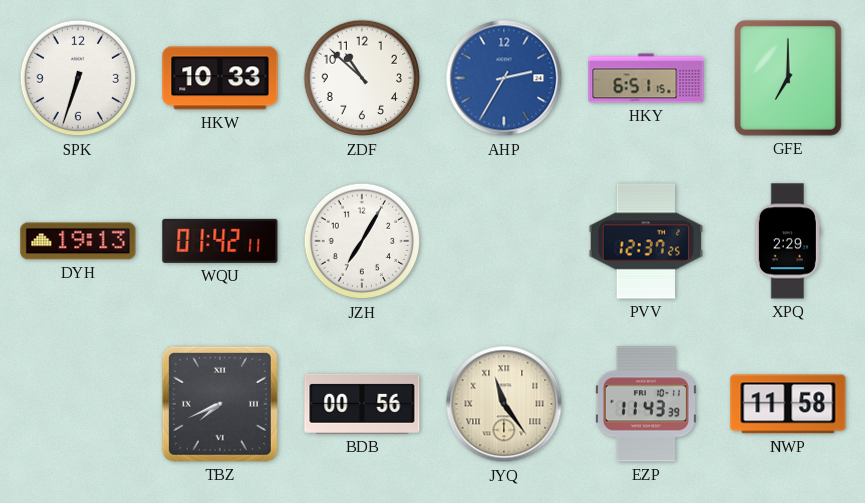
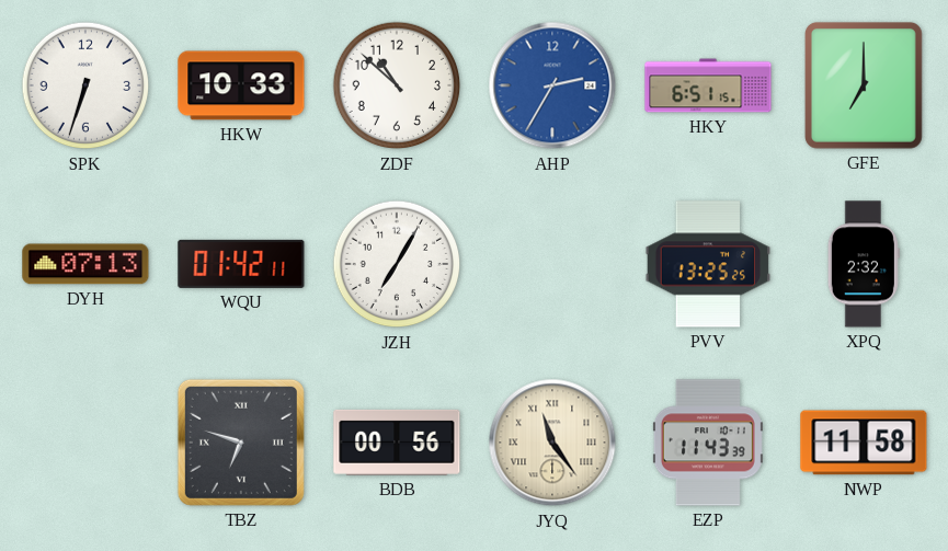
DYH: 19:13 -> 07:13 (85, 264)
PVV: 12:37 -> 13:25 (708, 264)
XPQ: 2:29 -> 2:32 (864, 264)
TBZ: 7:41 -> 6:48 (241, 443)
